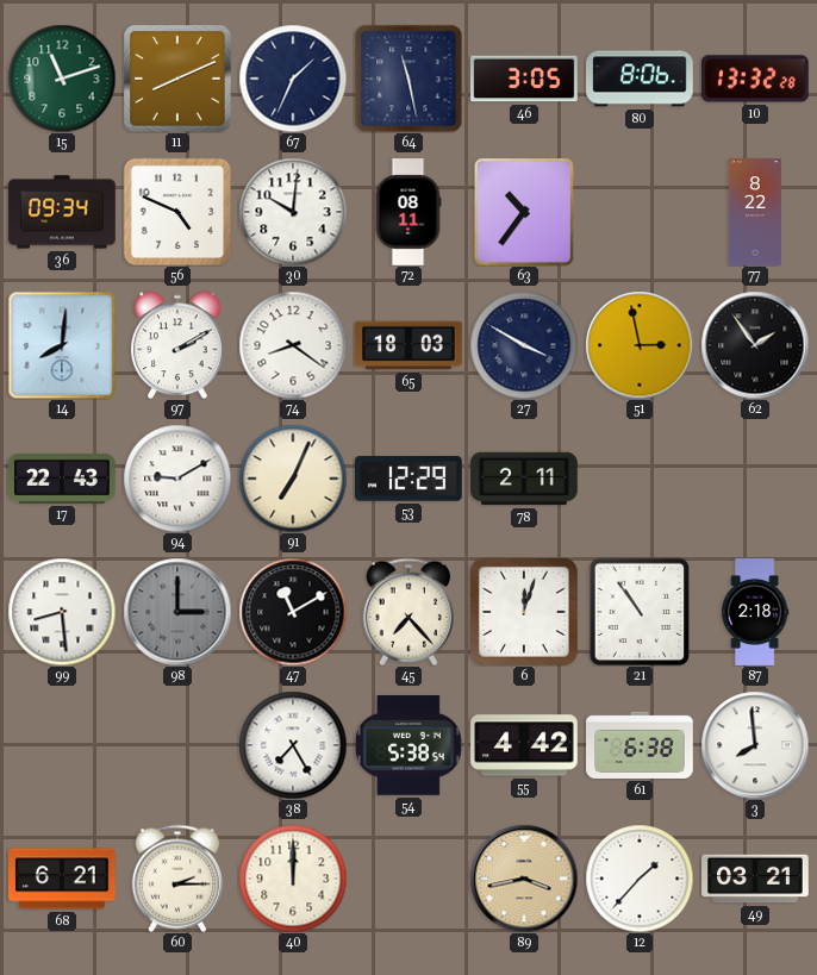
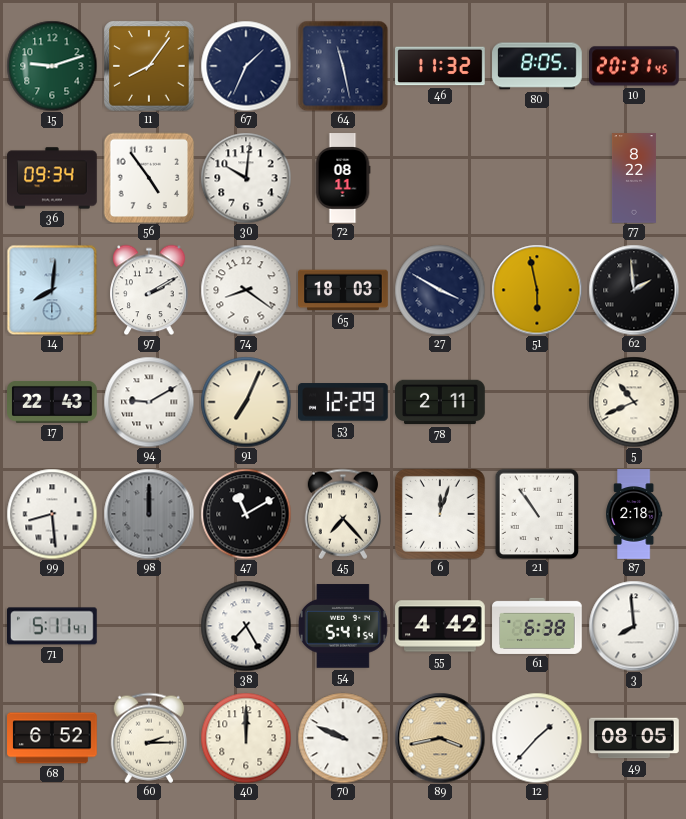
15: 11:12 -> 9:12 (52, 66)
11: 8:11 -> 8:06 (149, 66)
46: 3:05 -> 11:32 (440, 66)
80: 8:06 -> 8:05 (537, 66)
10: 13:32 -> 20:31 (635, 66)
56: 4:49 -> 4:54 (149, 178)
63: 10:36 -> none (525, 213)
51: 2:58 -> 5:58 (537, 290)
62: 1:54 -> 1:59 (634, 290)
5: none -> 10:41 (634, 402)
98: 3:00 -> 12:00 (149, 514)
71: none -> 5:11 (53, 626)
54: 5:38 -> 5:41 (343, 626)
68: 6:21 -> 6:52 (52, 738)
70: none -> 9:49 (343, 738)
49: 03:21 -> 08:05 (634, 738)
